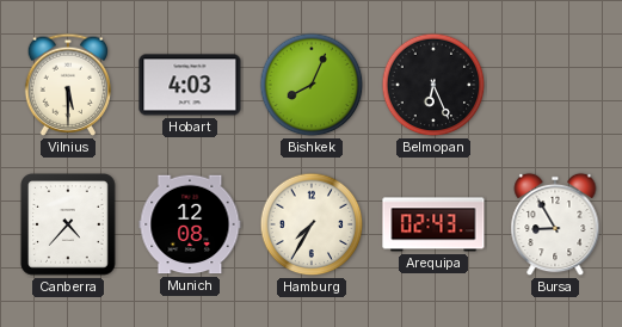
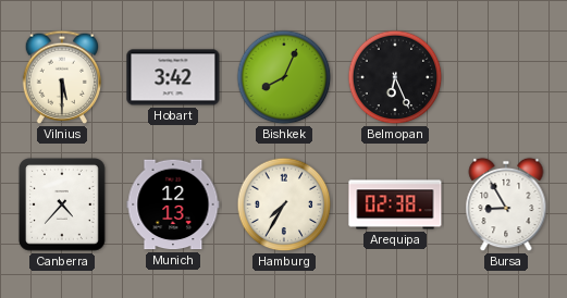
Hobart: 4:03 -> 3:42 (173, 77)
Munich: 12:08 -> 12:13 (173, 204)
Arequipa: 02:43 -> 02:38 (395, 204)
